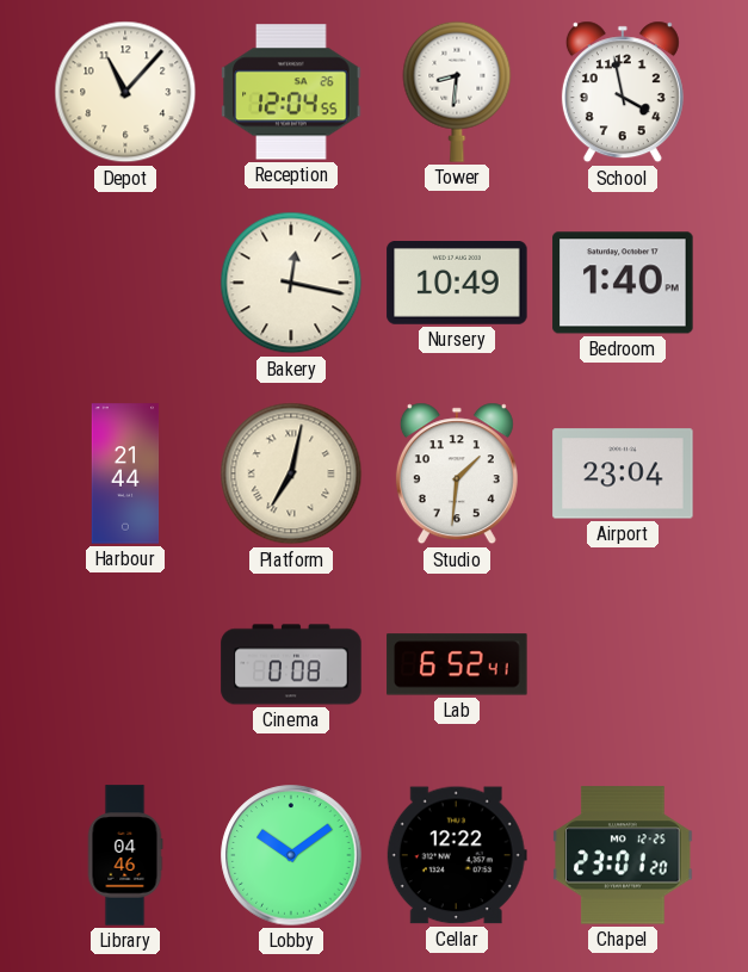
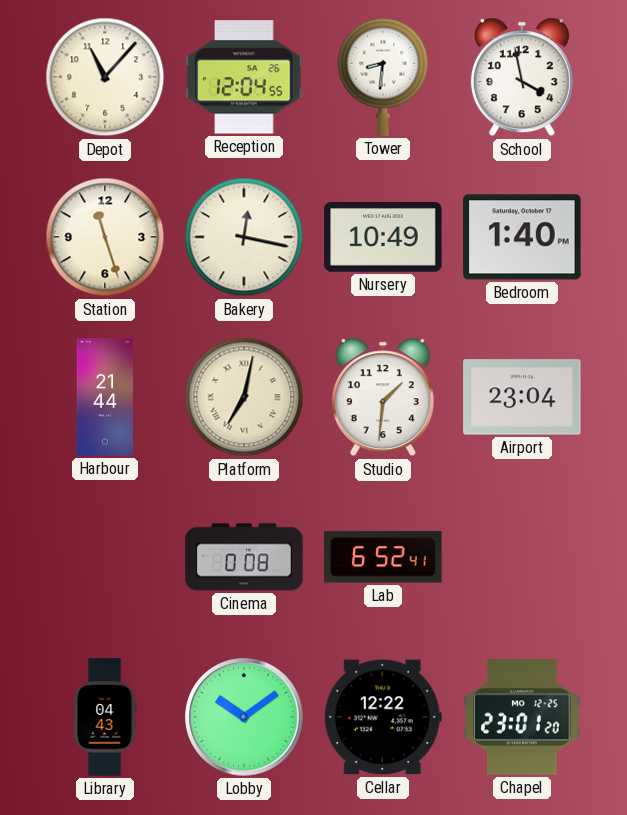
Station: none -> 11:27 (105, 237)
Library: 04:46 -> 04:43 (105, 717)
